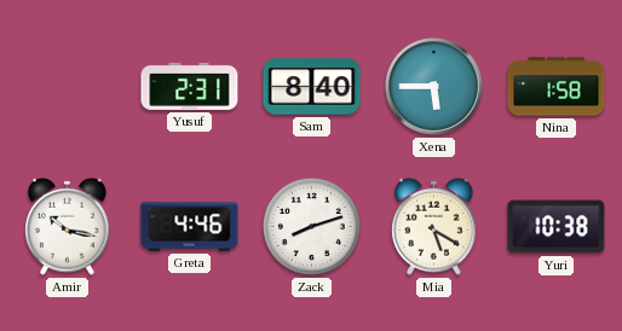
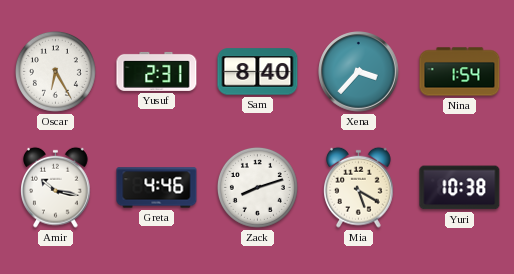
Oscar: none -> 6:25 (55, 71)
Xena: 5:45 -> 3:37 (359, 72)
Nina: 1:58 -> 1:54 (460, 72)
